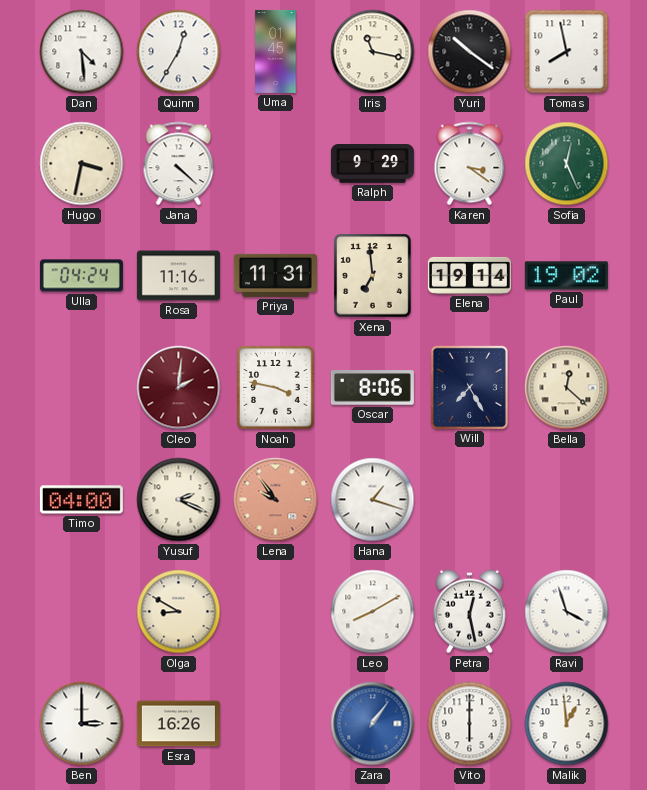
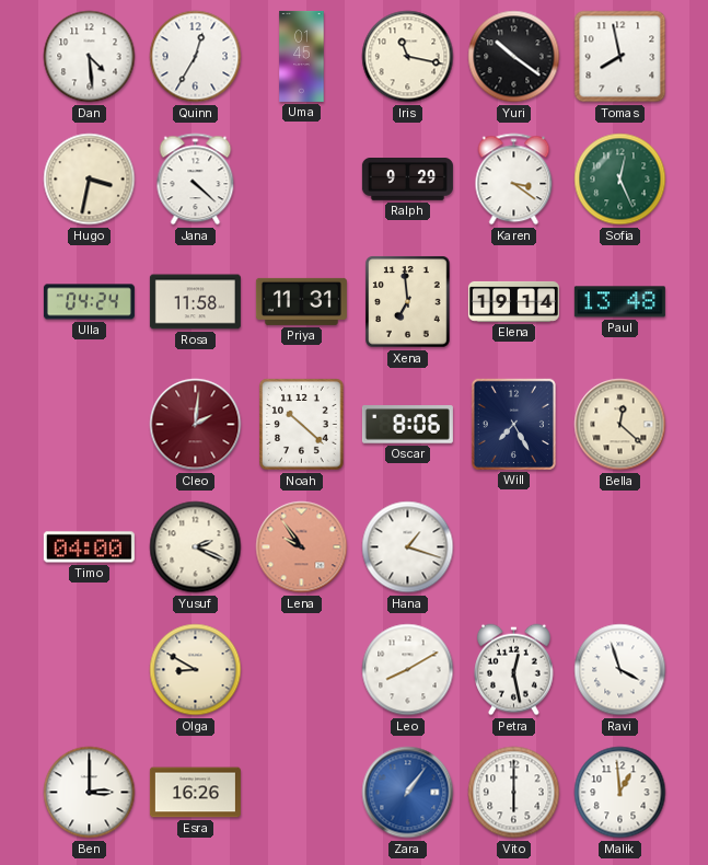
Rosa: 11:16 -> 11:58 (195, 302)
Paul: 19:02 -> 13:48 (619, 302)
Noah: 3:47 -> 10:22 (302, 425)
